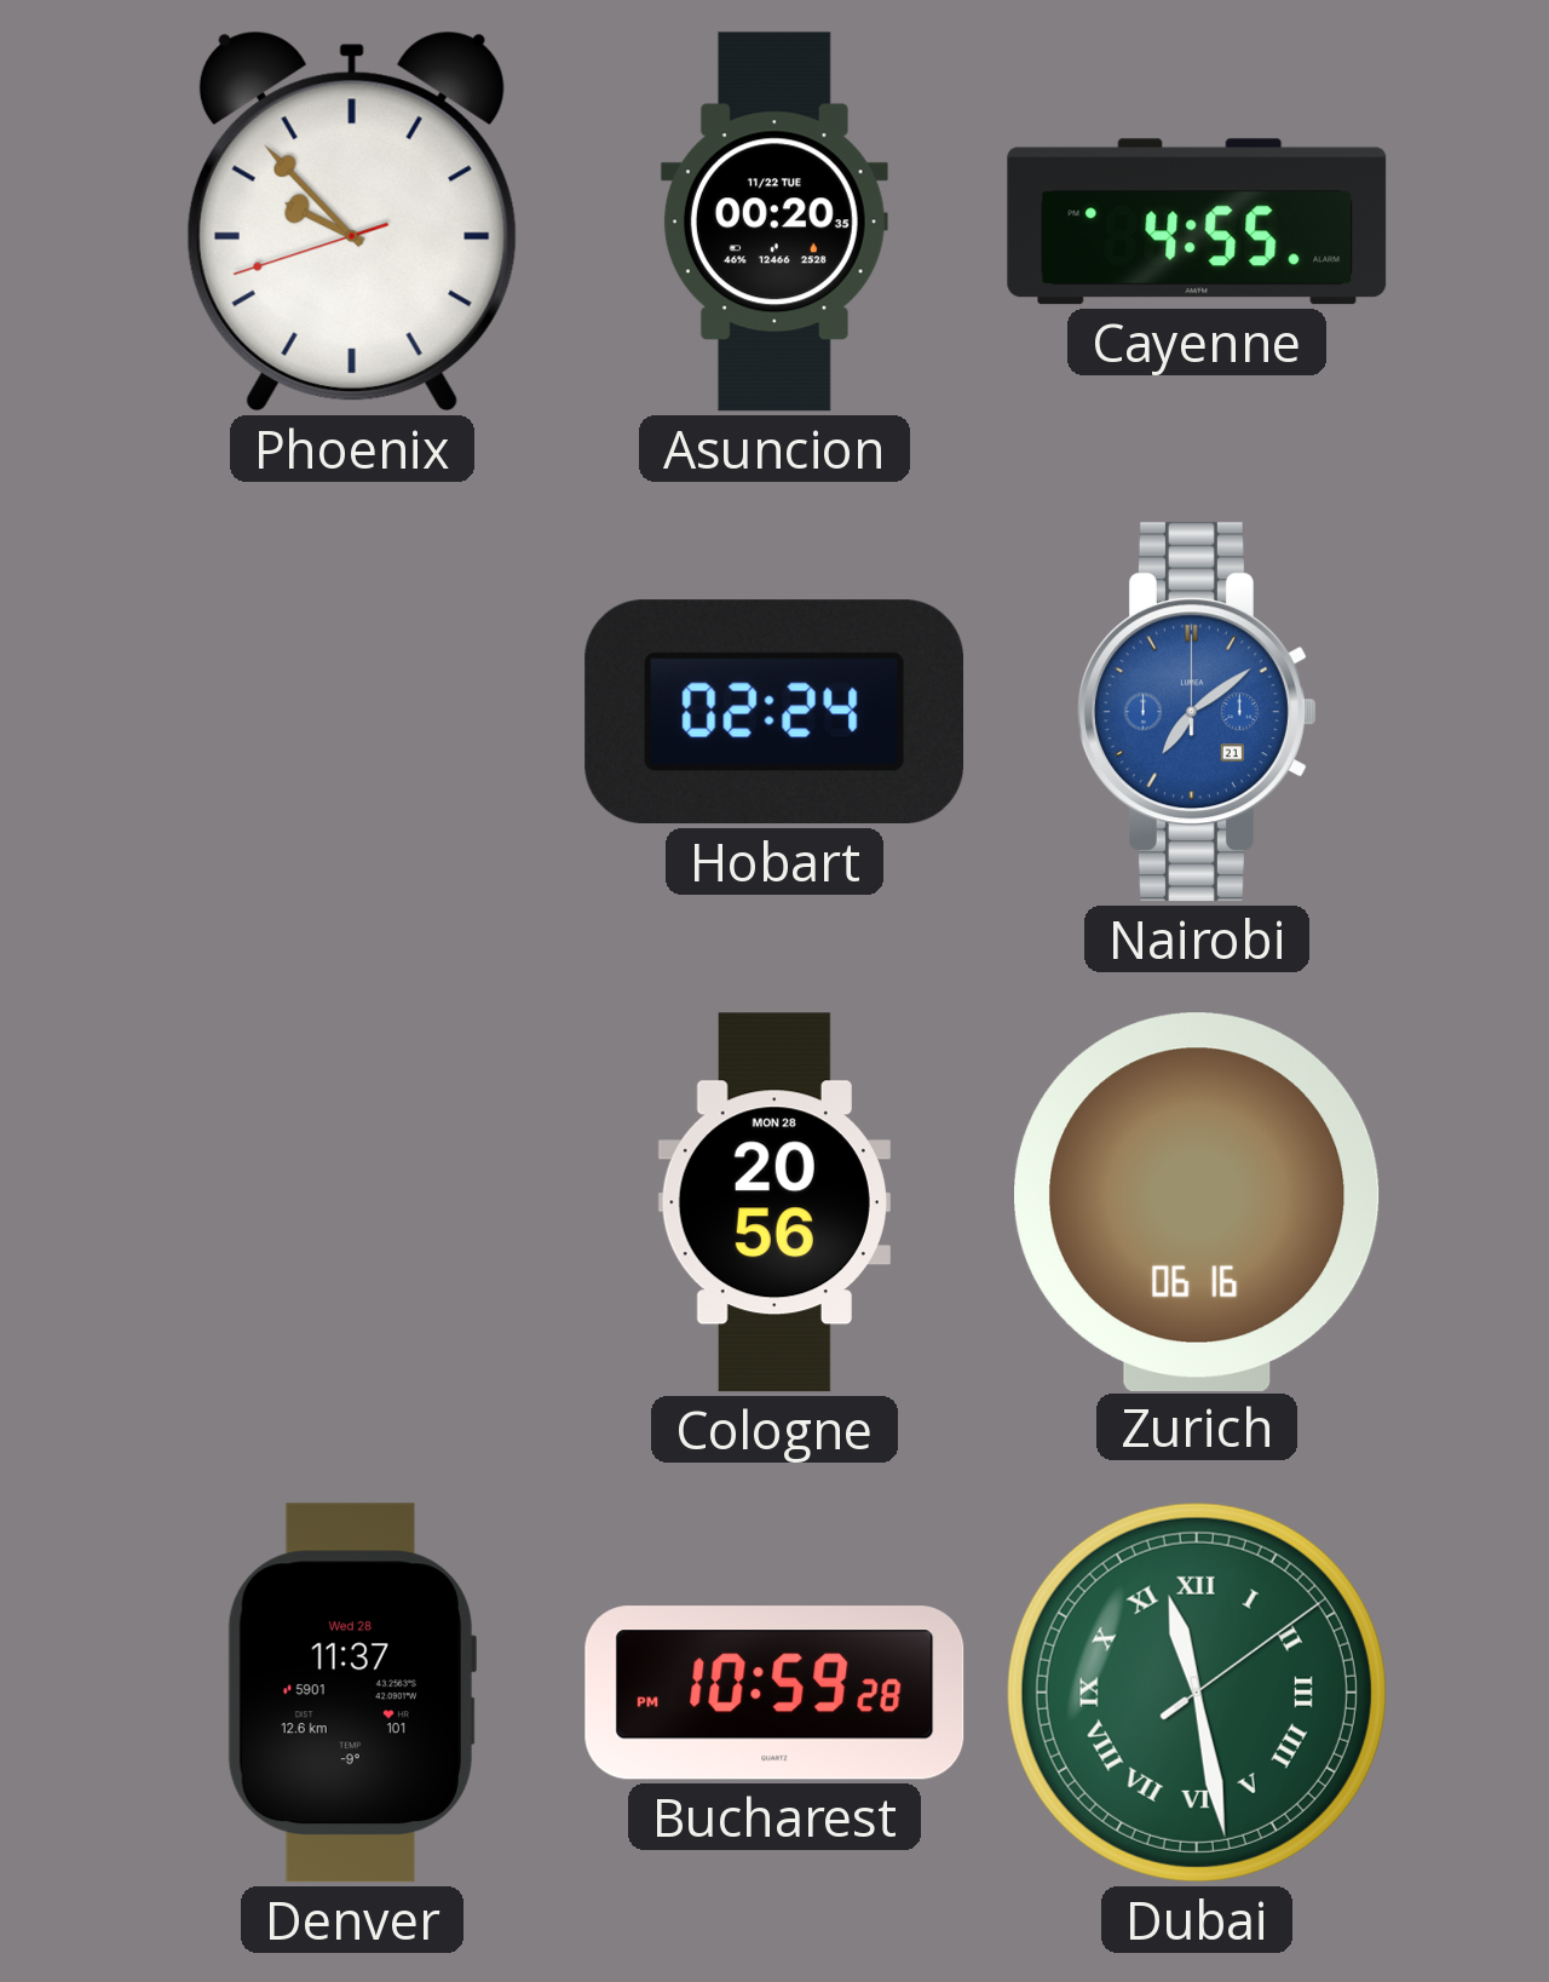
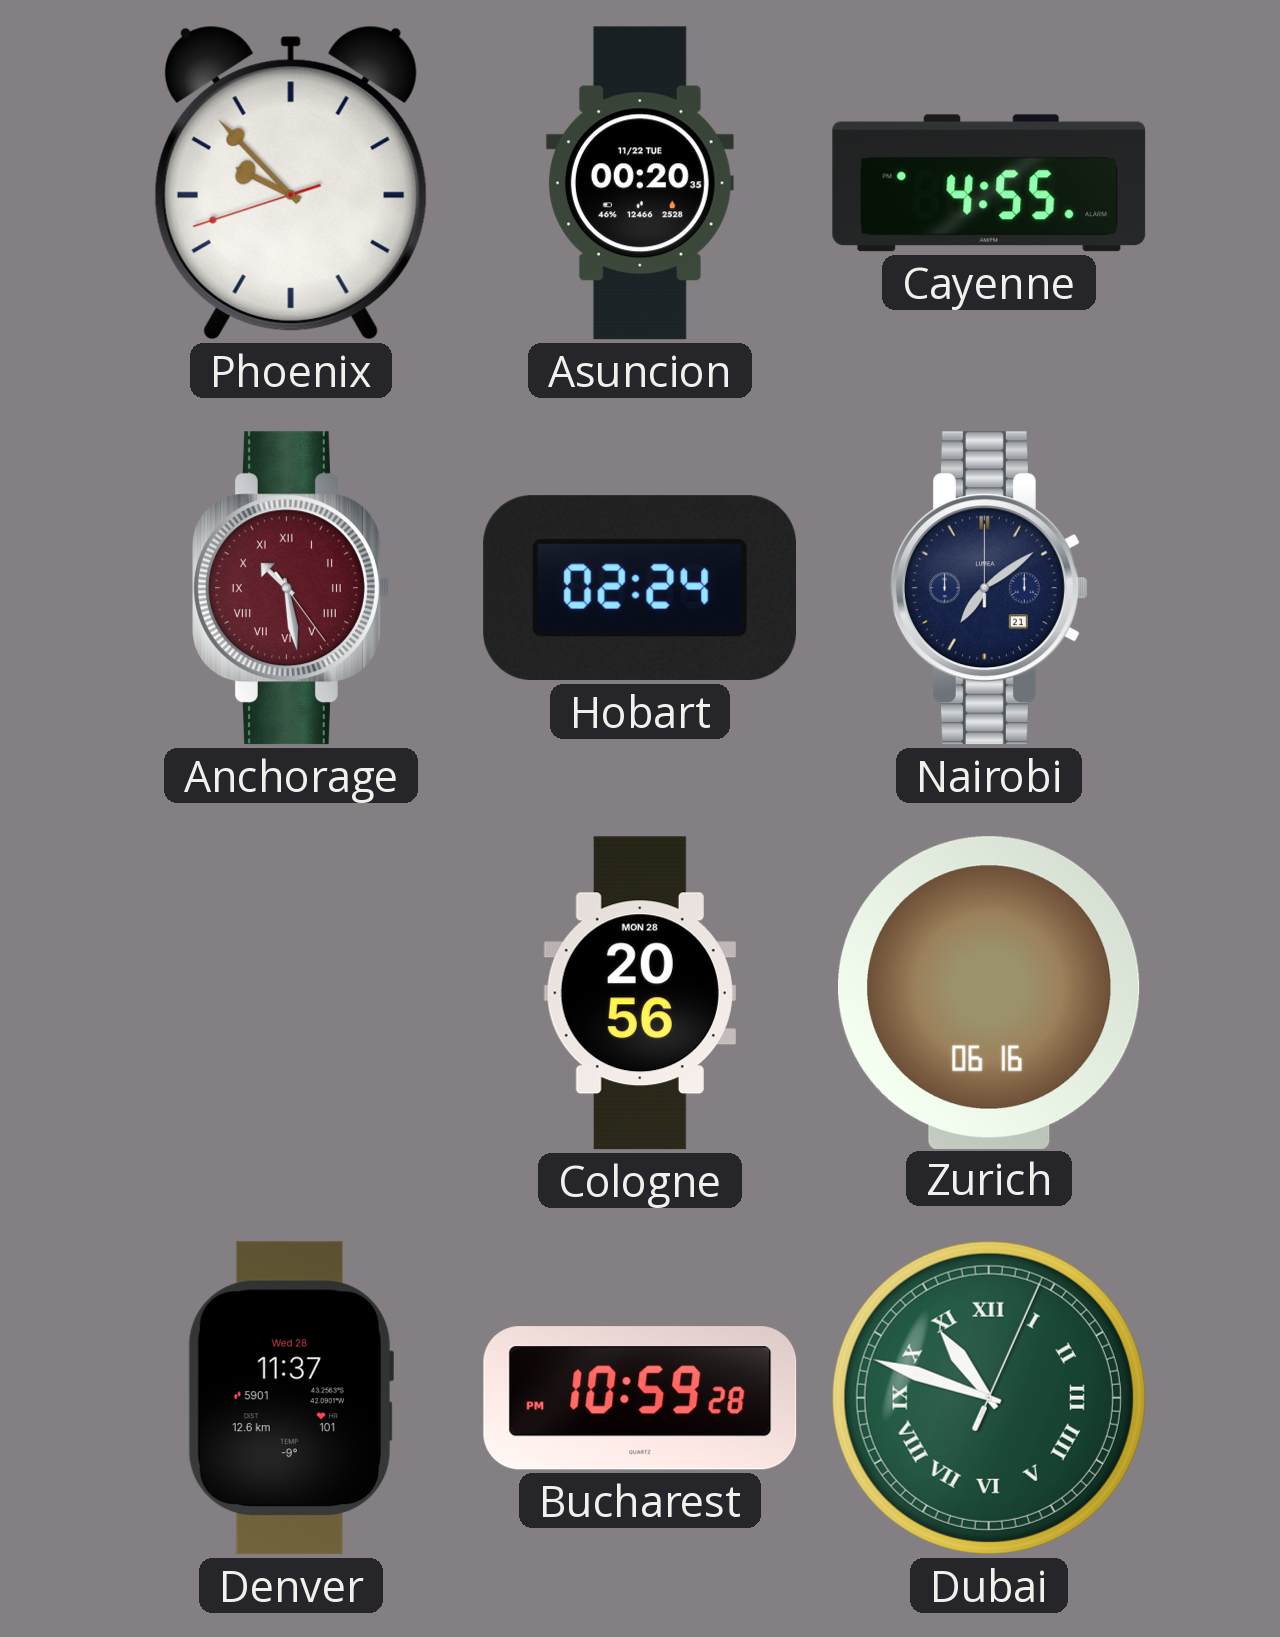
Anchorage: none -> 10:28 (291, 588)
Nairobi dial: blue -> navy (989, 588)
Dubai: 11:28 -> 10:48 (989, 1398)
